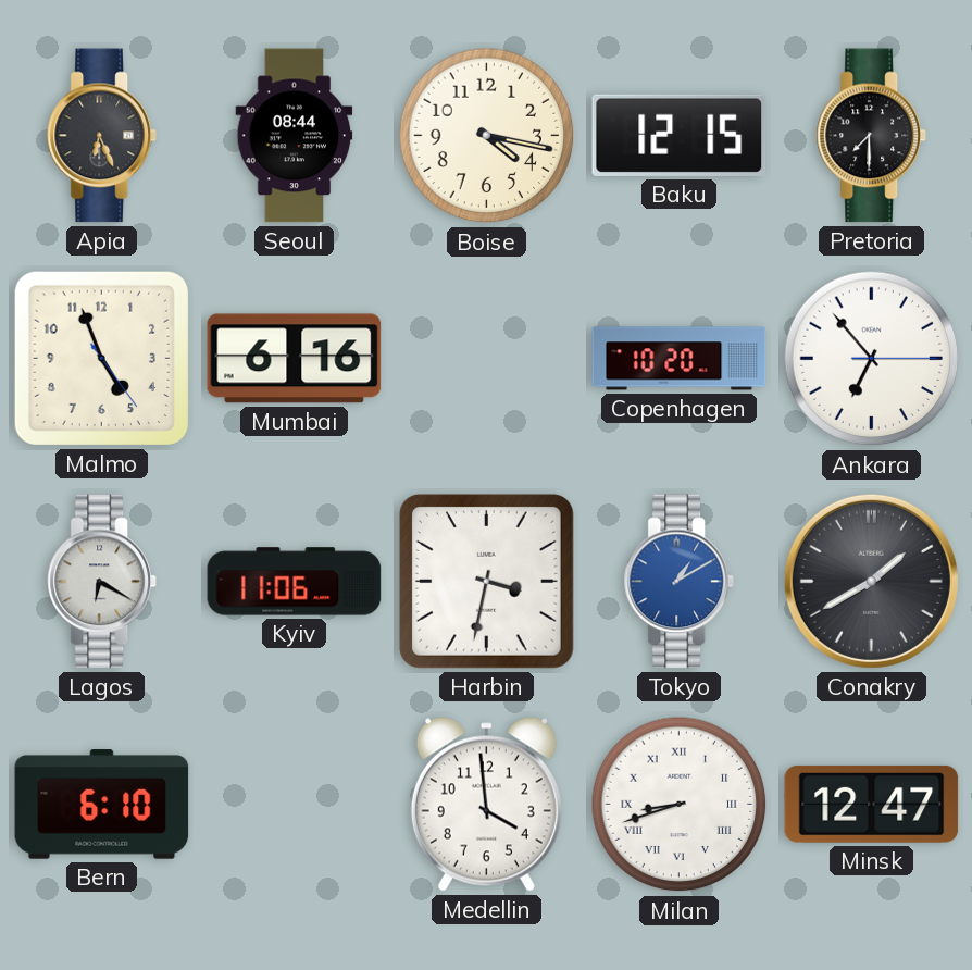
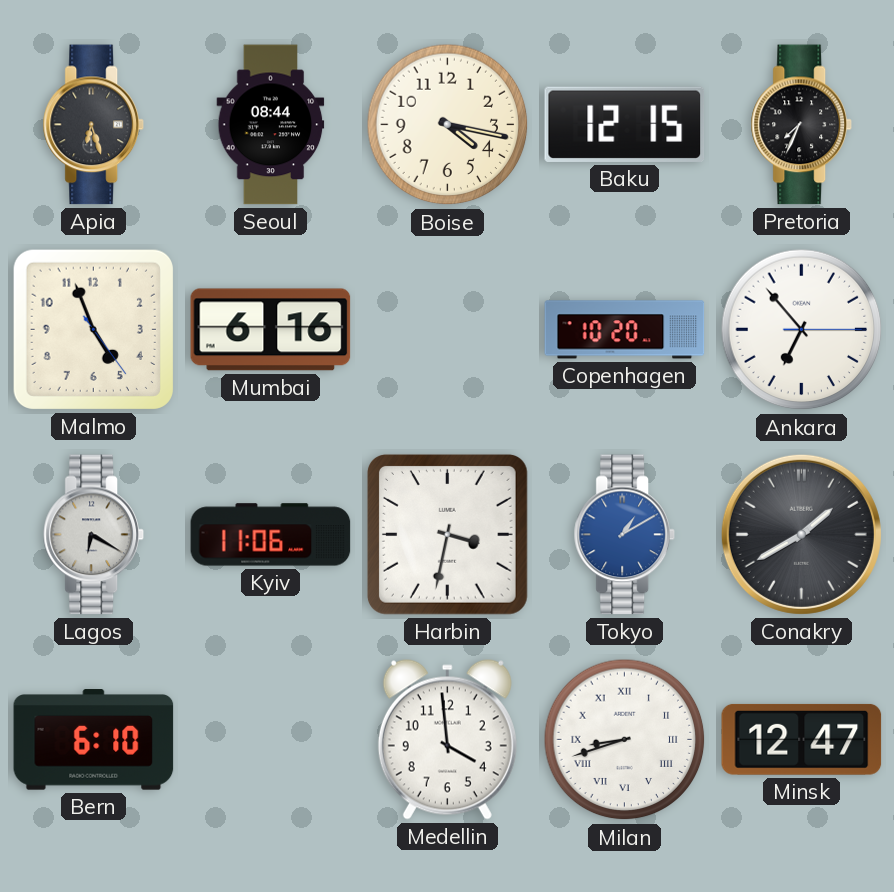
Apia: 6:26 -> 6:27 (93, 125)
Pretoria: 7:30 -> 7:34 (801, 125)
